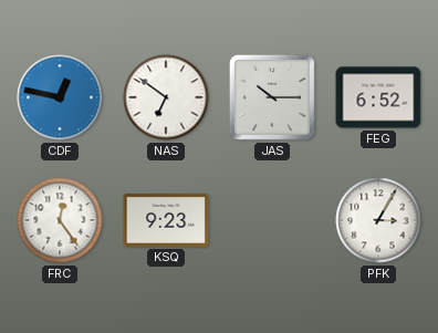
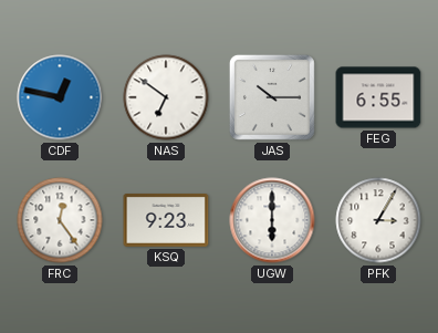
FEG: 6:52 -> 6:55 (378, 97)
UGW: none -> 6:00 (272, 220)
